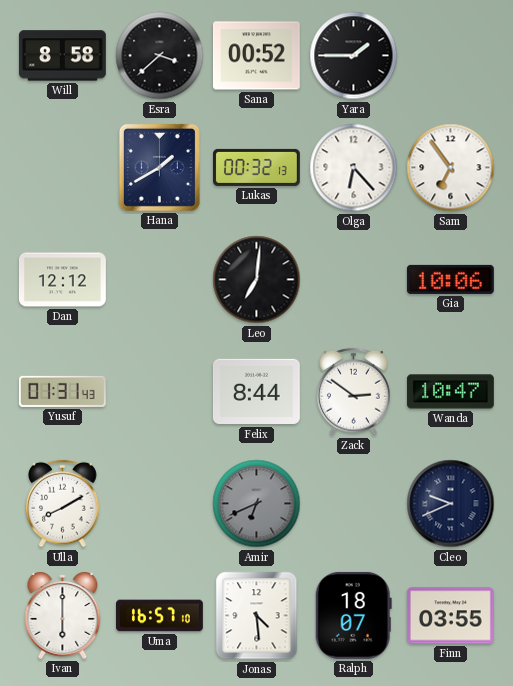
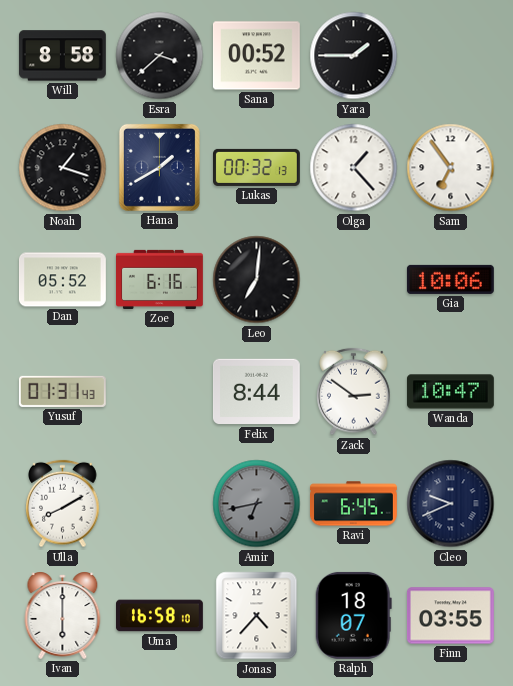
Noah: none -> 1:18 (63, 168)
Olga: 6:23 -> 1:23 (354, 168)
Dan: 12:12 -> 05:52 (62, 280)
Zoe: none -> 6:16 (160, 279)
Amir: 6:41 -> 6:43 (257, 504)
Ravi: none -> 6:45 (354, 504)
Uma: 16:57 -> 16:58 (160, 616)
Jonas: 4:29 -> 4:37 (257, 616)
